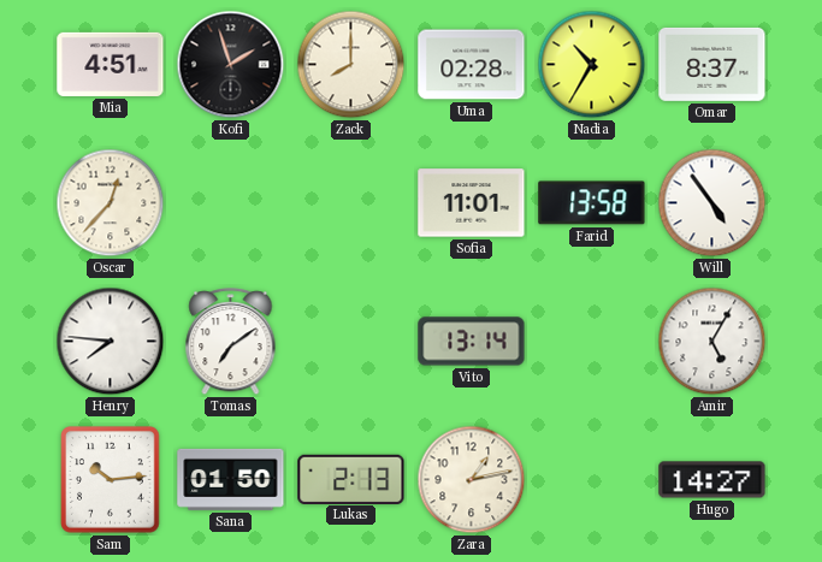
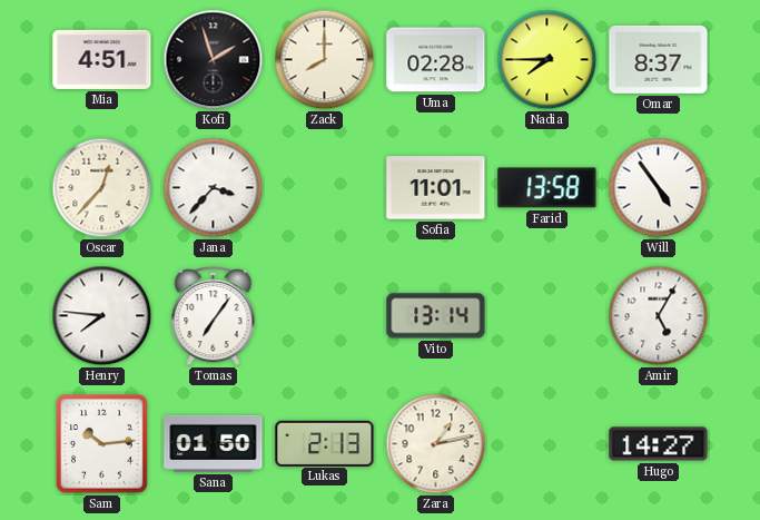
Nadia: 10:35 -> 7:45 (547, 60)
Jana: none -> 3:37 (214, 188)
Tomas: 7:09 -> 7:06 (214, 316)
